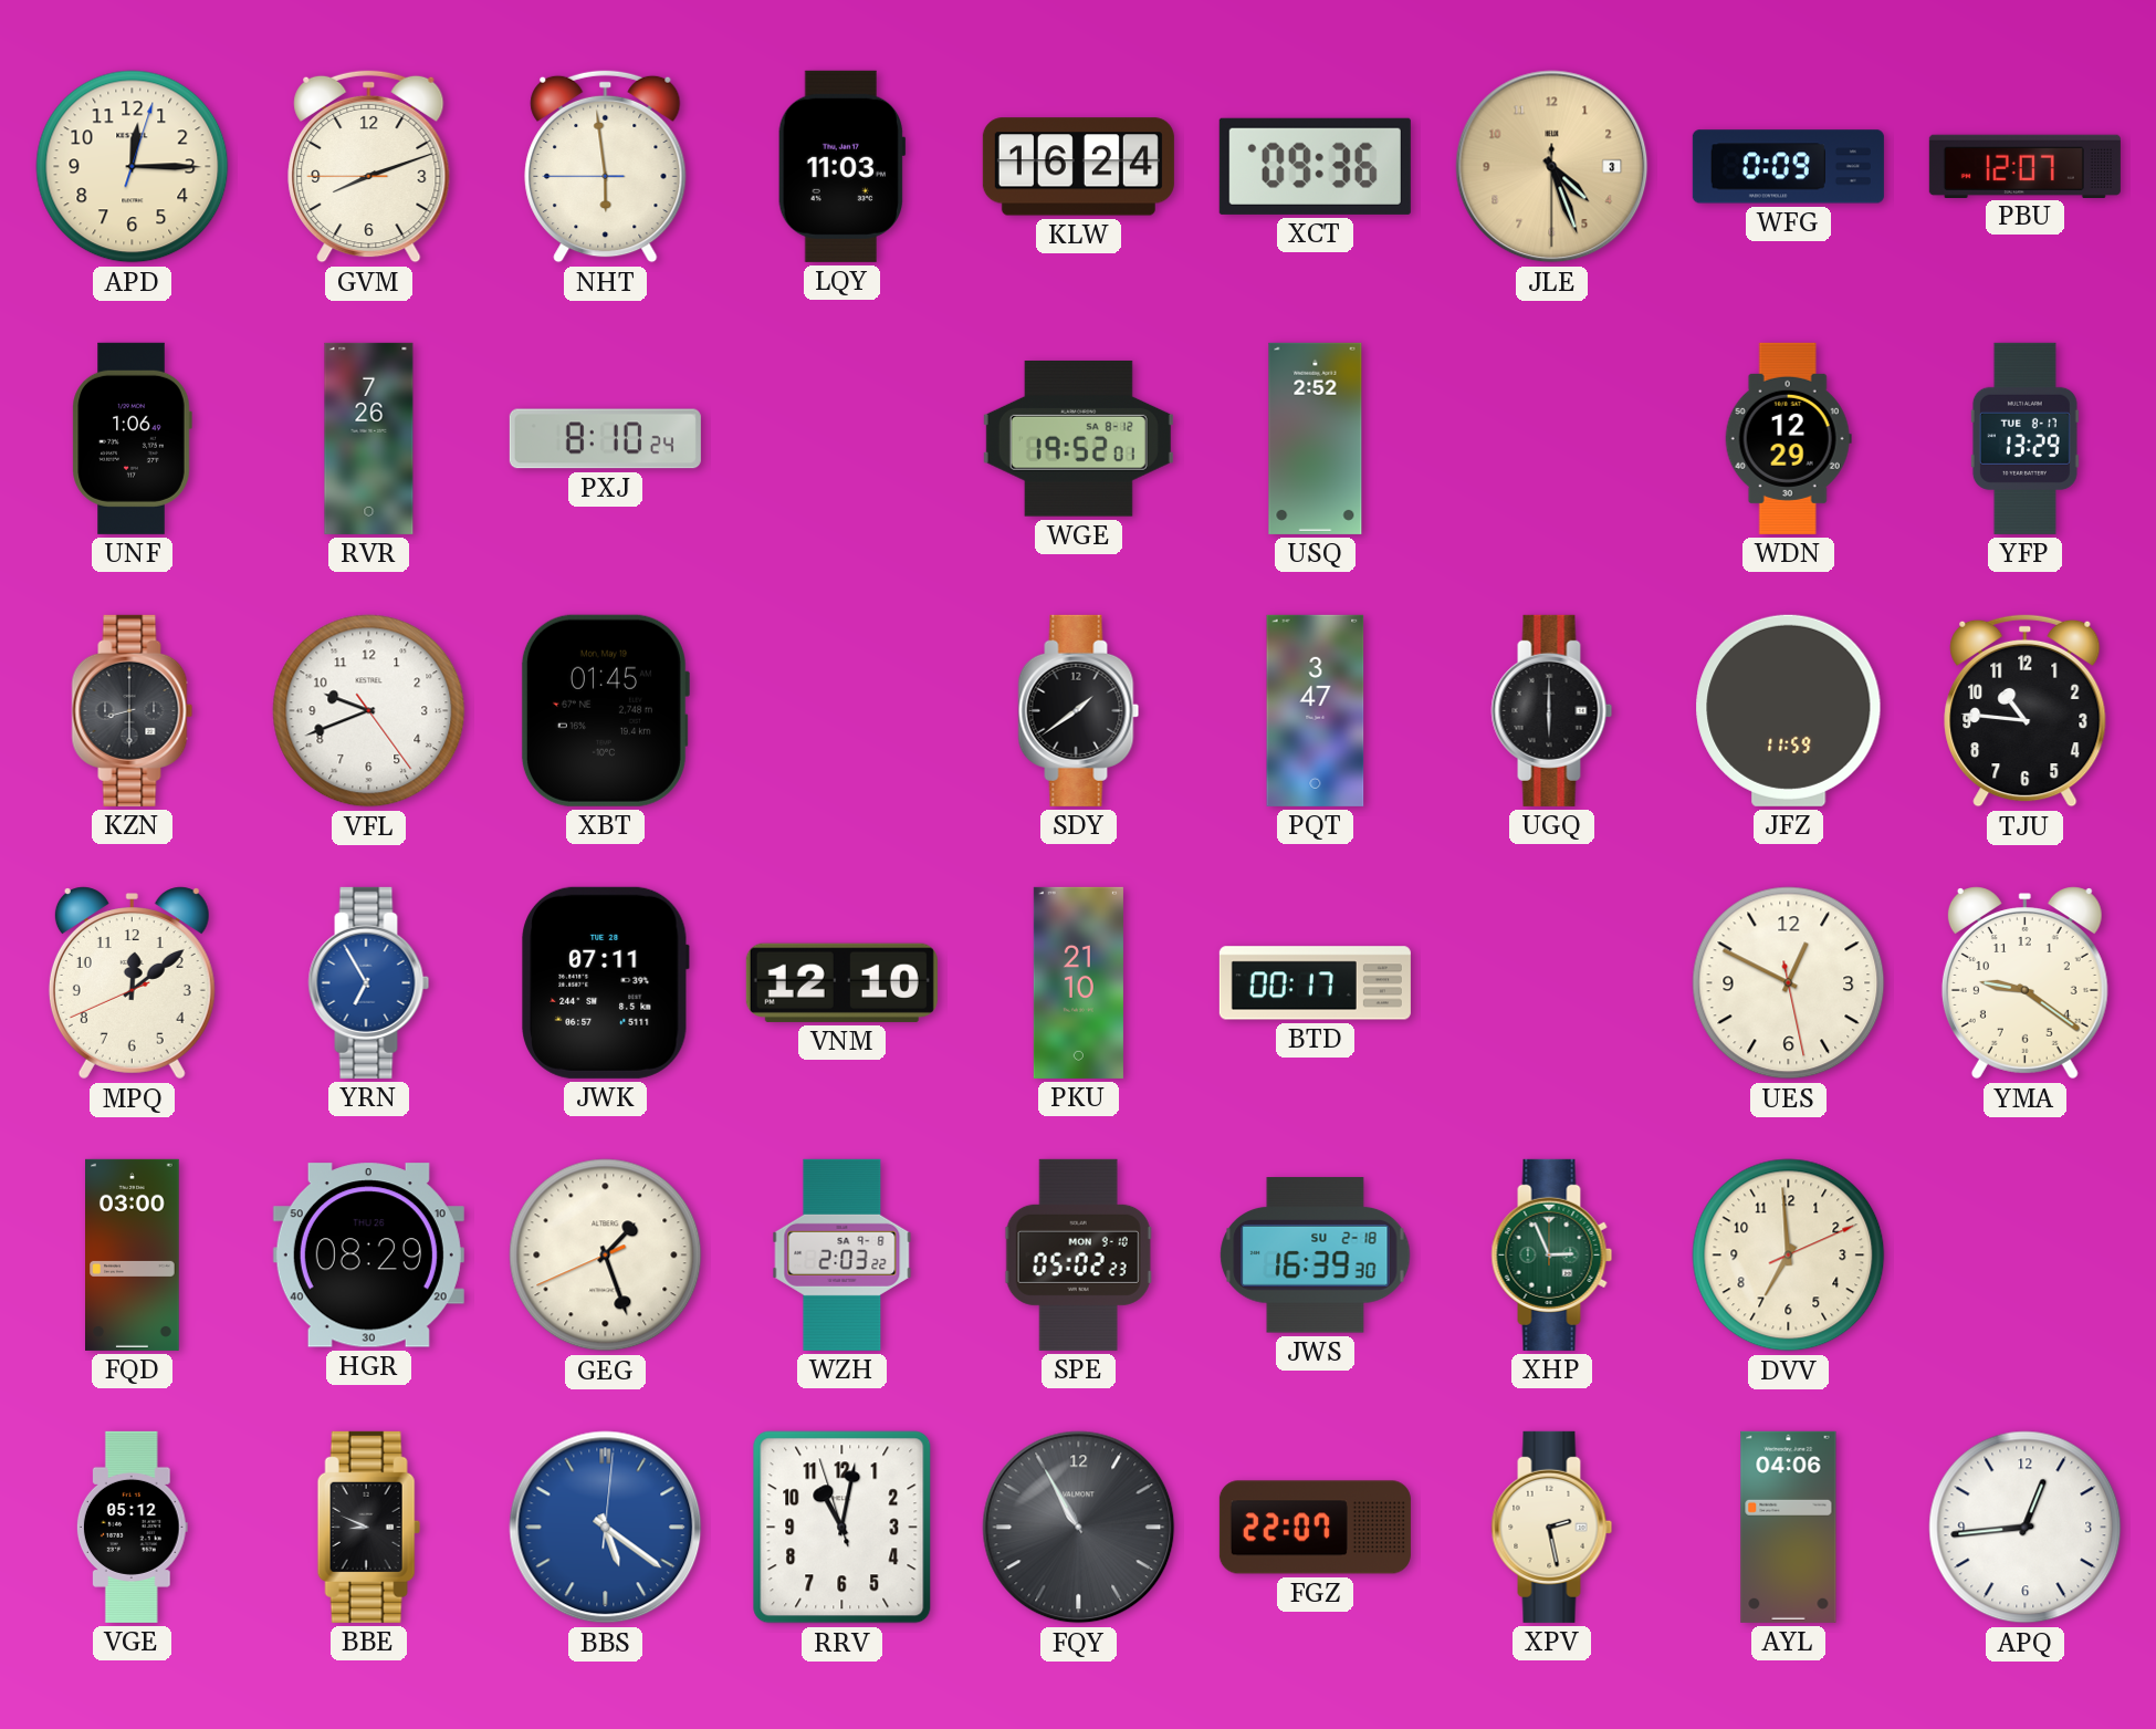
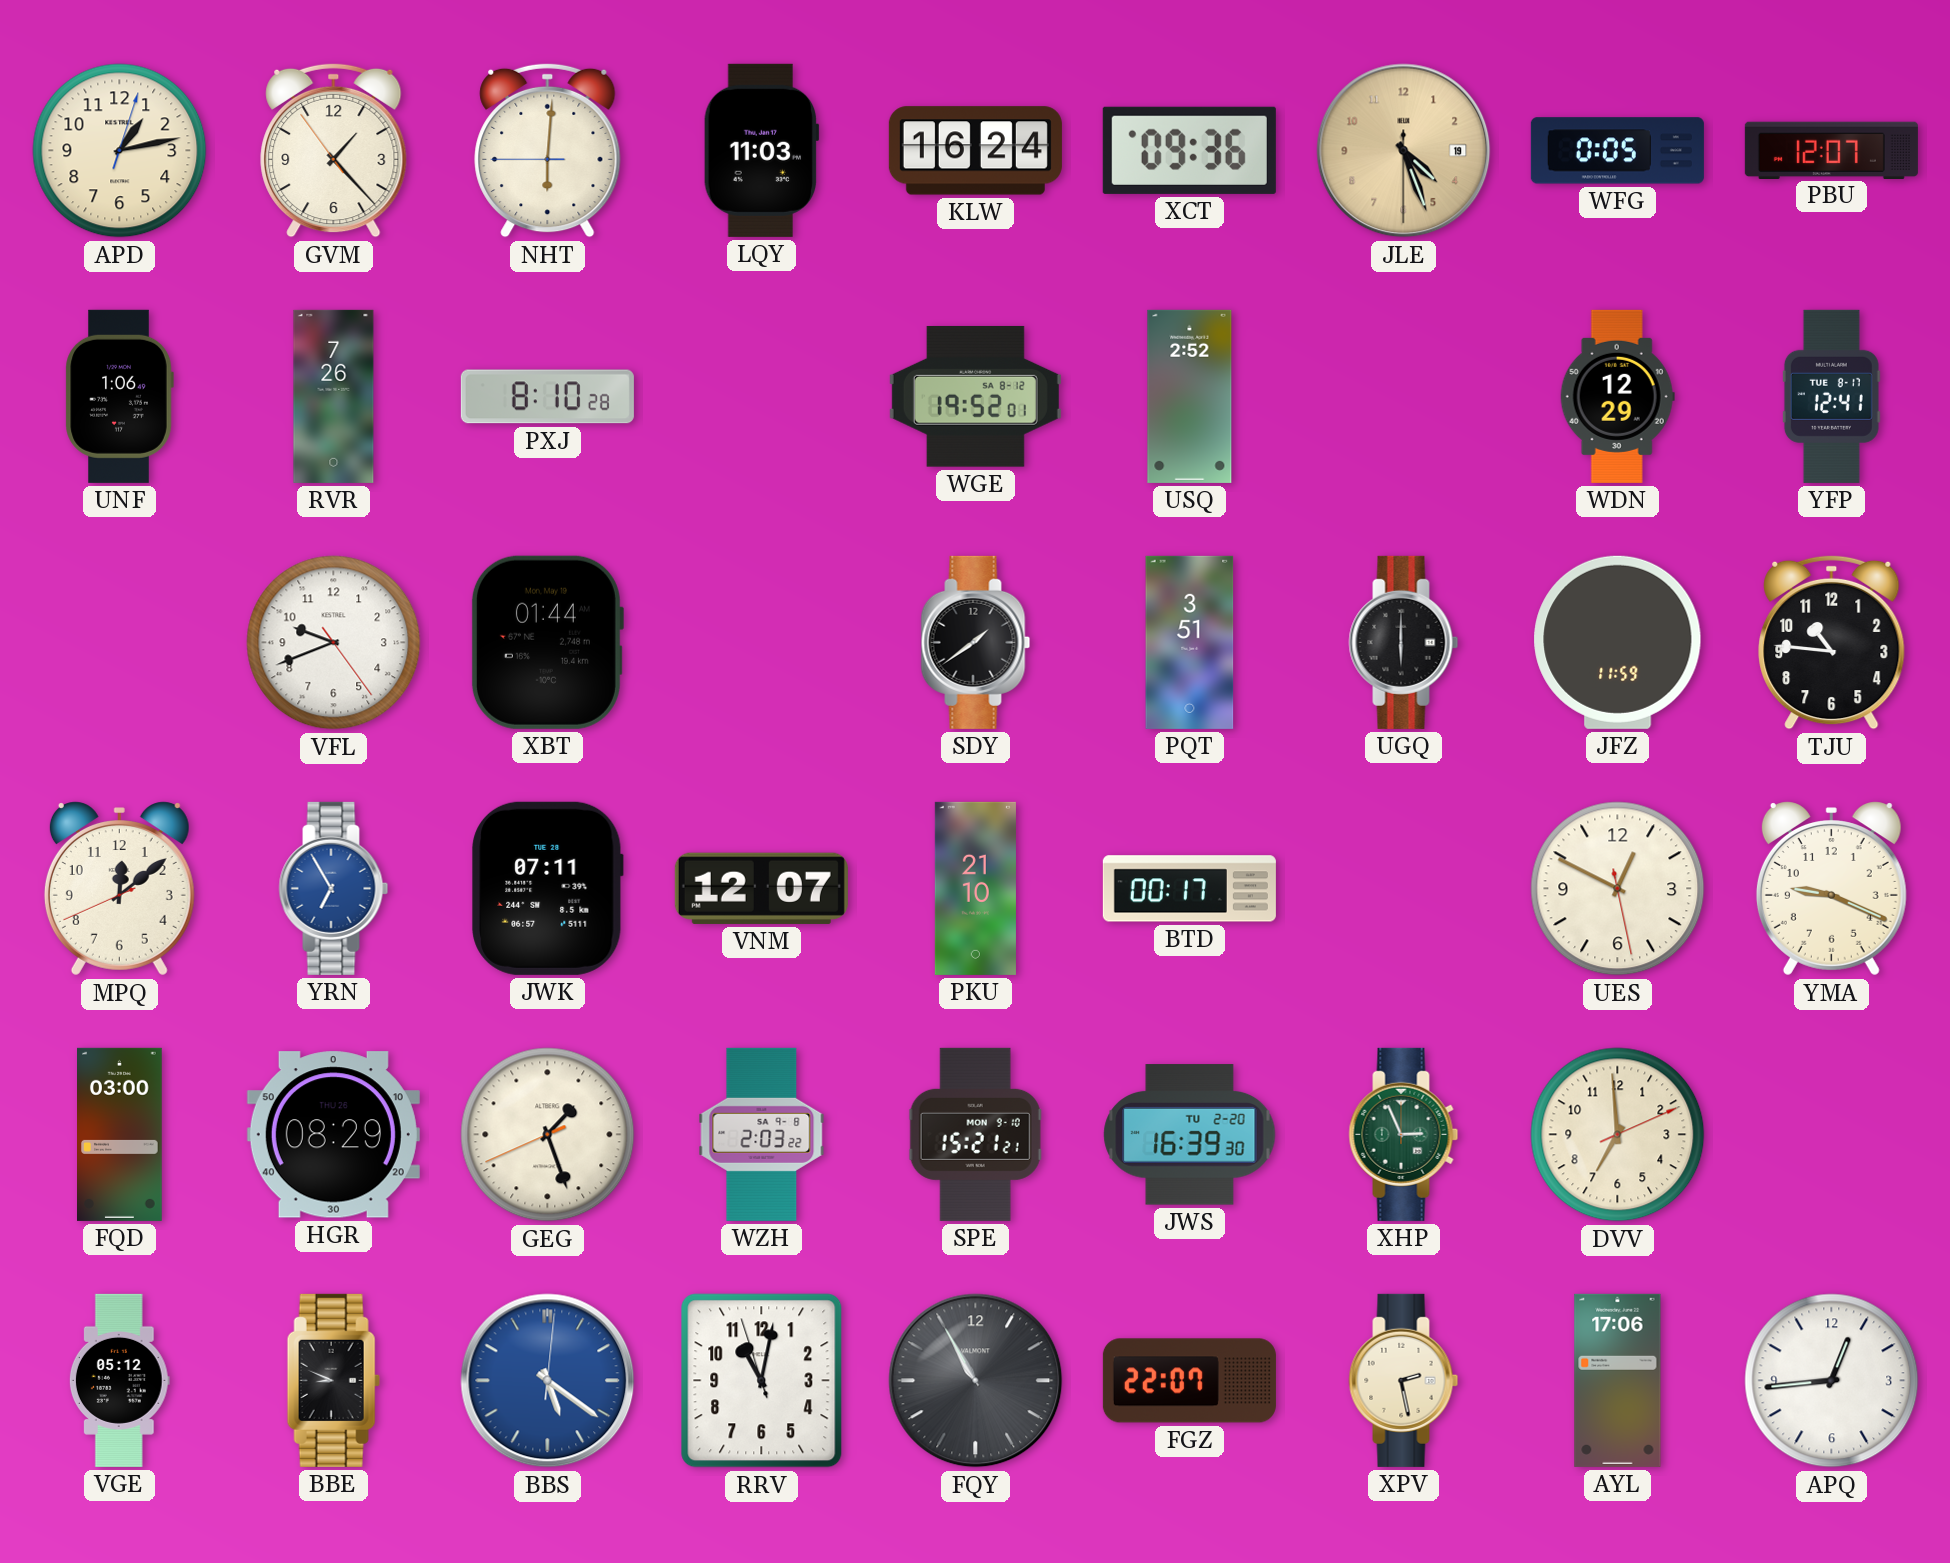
APD: 12:15 -> 1:13 (120, 151)
GVM: 8:11 -> 1:22 (334, 150)
NHT: 5:58 -> 6:00 (548, 150)
JLE date: 3 -> 19 (1404, 151)
WFG: 0:09 -> 0:05 (1617, 151)
PXJ: 8:10:24 -> 8:10:28 (547, 397)
YFP: 13:29 -> 12:41 (1831, 396)
KZN: 8:30 -> none (133, 710)
XBT: 01:45 -> 01:44 (547, 642)
PQT: 3:47 -> 3:51 (1190, 642)
VNM: 12:10 -> 12:07 (761, 888)
YMA: 9:21 -> 9:19 (1831, 889)
SPE: 05:02 -> 15:21 (975, 1134)
JWS date: SU 2-18 -> TU 2-20 (1190, 1135)
AYL: 04:06 -> 17:06 (1618, 1380)
